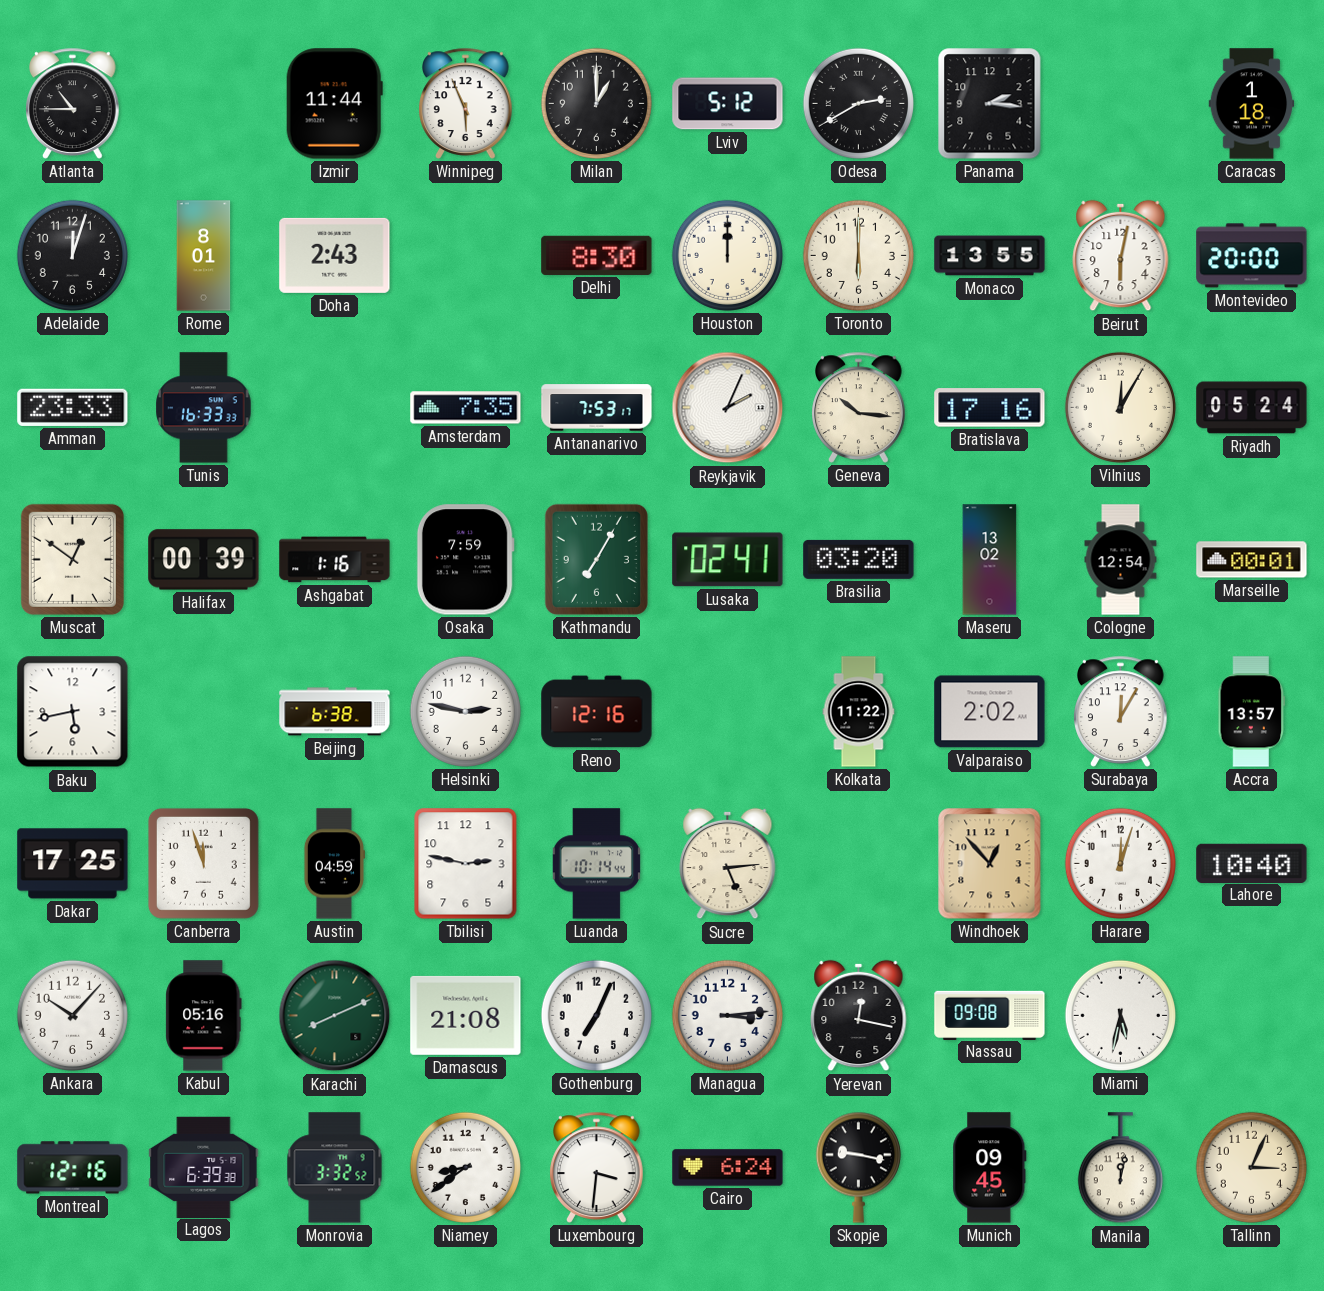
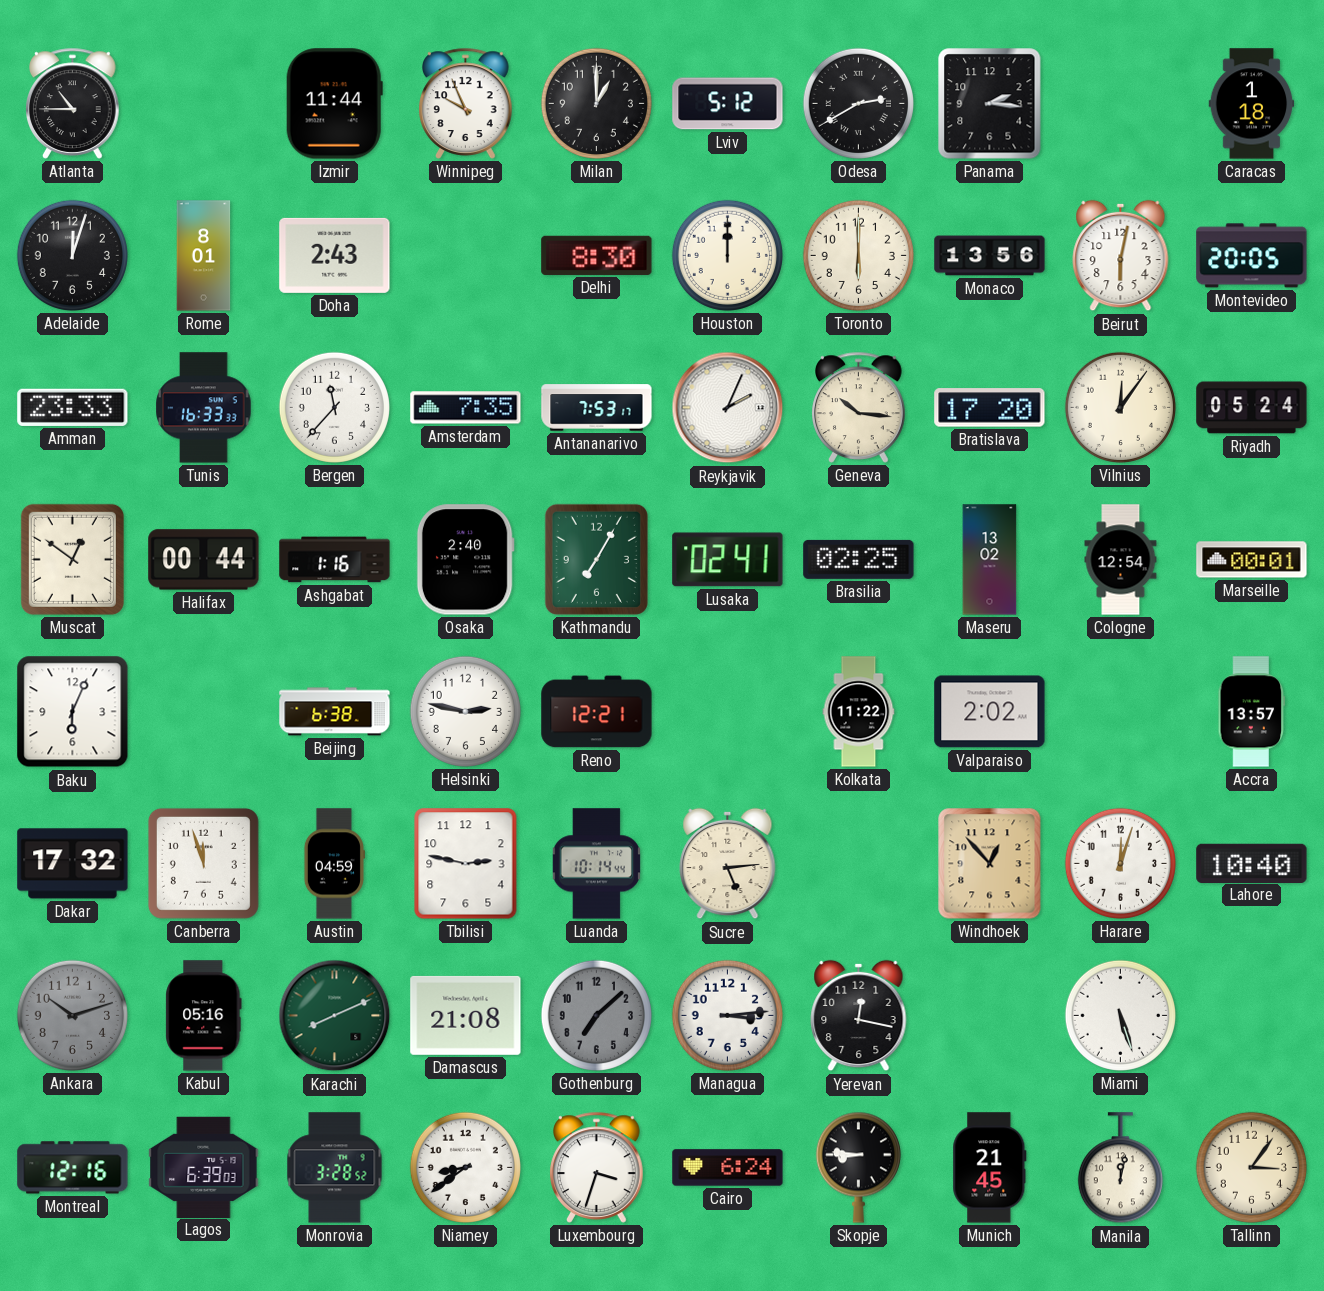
Winnipeg: 5:56 -> 9:56 (466, 103)
Monaco: 13:55 -> 13:56 (990, 256)
Montevideo: 20:00 -> 20:05 (1252, 256)
Bergen: none -> 11:37 (334, 407)
Bratislava: 17:16 -> 17:20 (990, 408)
Vilnius: 12:05 -> 12:06 (1120, 407)
Halifax: 00:39 -> 00:44 (204, 560)
Osaka: 7:59 -> 2:40 (465, 560)
Brasilia: 03:20 -> 02:25 (859, 559)
Baku: 5:43 -> 6:04 (73, 712)
Reno: 12:16 -> 12:21 (597, 712)
Surabaya: 12:05 -> none (1121, 711)
Dakar: 17:25 -> 17:32 (73, 864)
Ankara: 10:07 -> 10:12 (72, 1015)
Ankara dial: white -> grey (72, 1015)
Gothenburg: 7:04 -> 7:08 (596, 1015)
Gothenburg dial: white -> grey (596, 1015)
Nassau: 09:08 -> none (990, 1015)
Miami: 5:32 -> 5:27 (1120, 1015)
Lagos: 6:39:38 -> 6:39:03 (204, 1167)
Monrovia: 3:32 -> 3:28 (335, 1168)
Luxembourg: 3:31 -> 3:33 (597, 1167)
Skopje: 9:17 -> 8:46 (858, 1167)
Munich: 09:45 -> 21:45 (990, 1168)
Tallinn: 3:04 -> 3:06 (1251, 1167)
